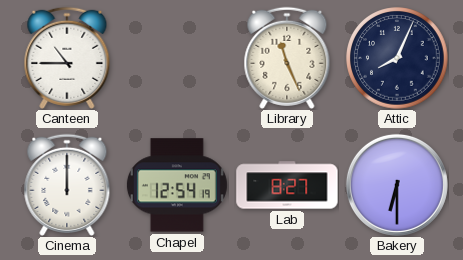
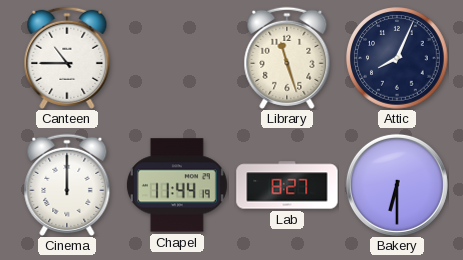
Library: 11:26 -> 11:27 (287, 58)
Chapel: 12:54 -> 11:44 (177, 185)
